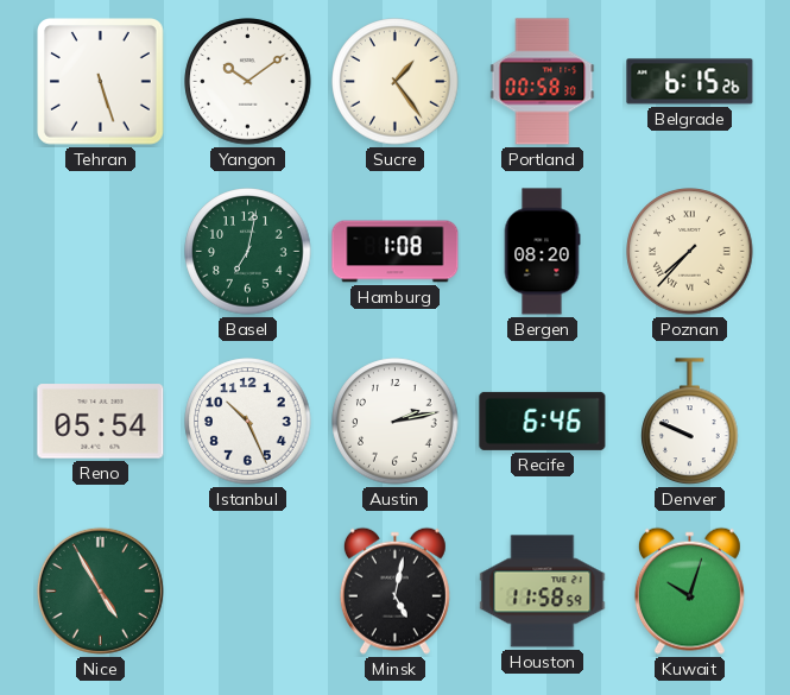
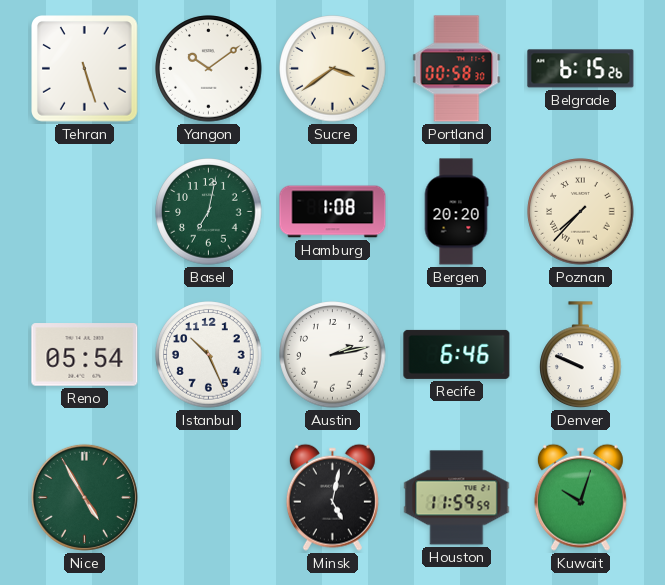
Sucre: 1:24 -> 3:39 (333, 69)
Bergen: 08:20 -> 20:20 (456, 212)
Houston: 11:58 -> 11:59 (457, 498)
